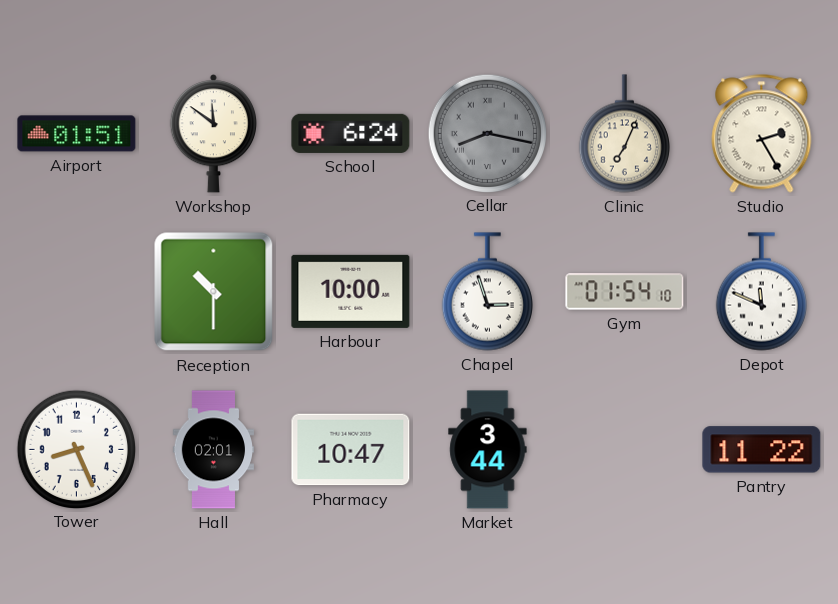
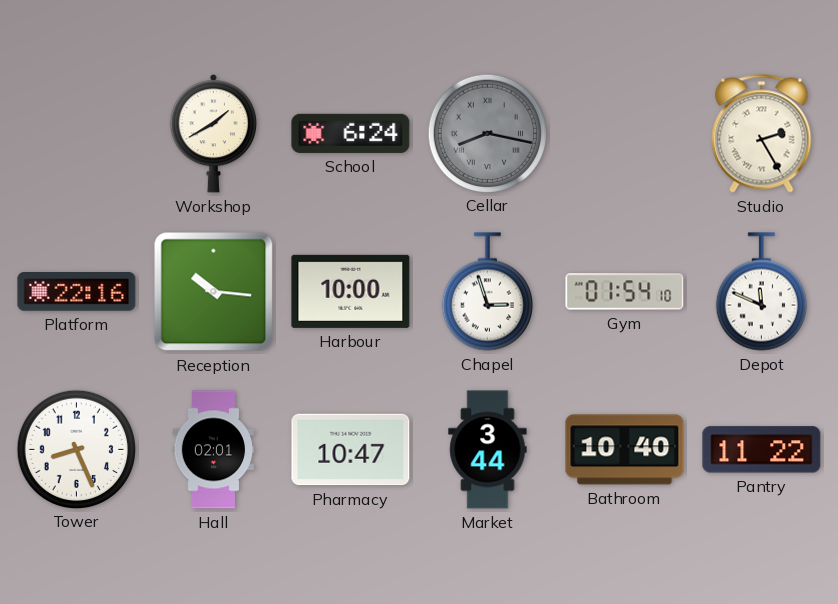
Airport: 01:51 -> none (77, 134)
Workshop: 11:51 -> 1:40 (213, 134)
Clinic: 7:04 -> none (624, 134)
Platform: none -> 22:16 (77, 292)
Reception: 10:30 -> 10:16 (214, 292)
Bathroom: none -> 10:40 (625, 450)
